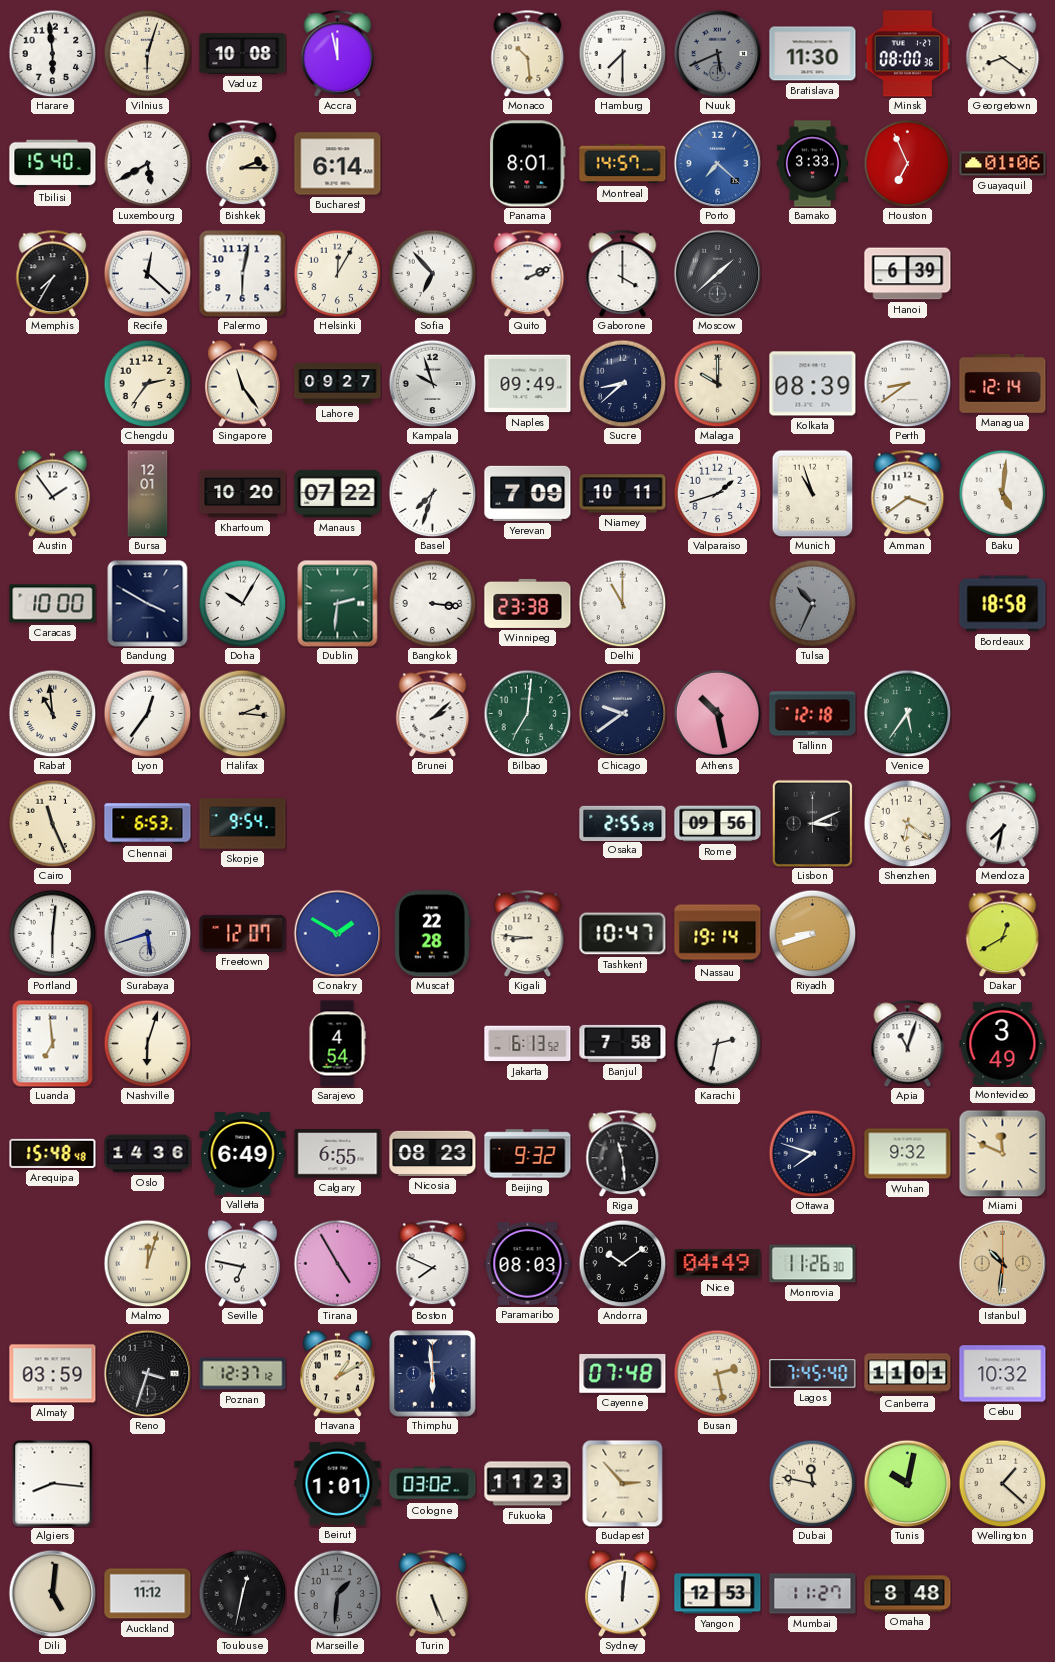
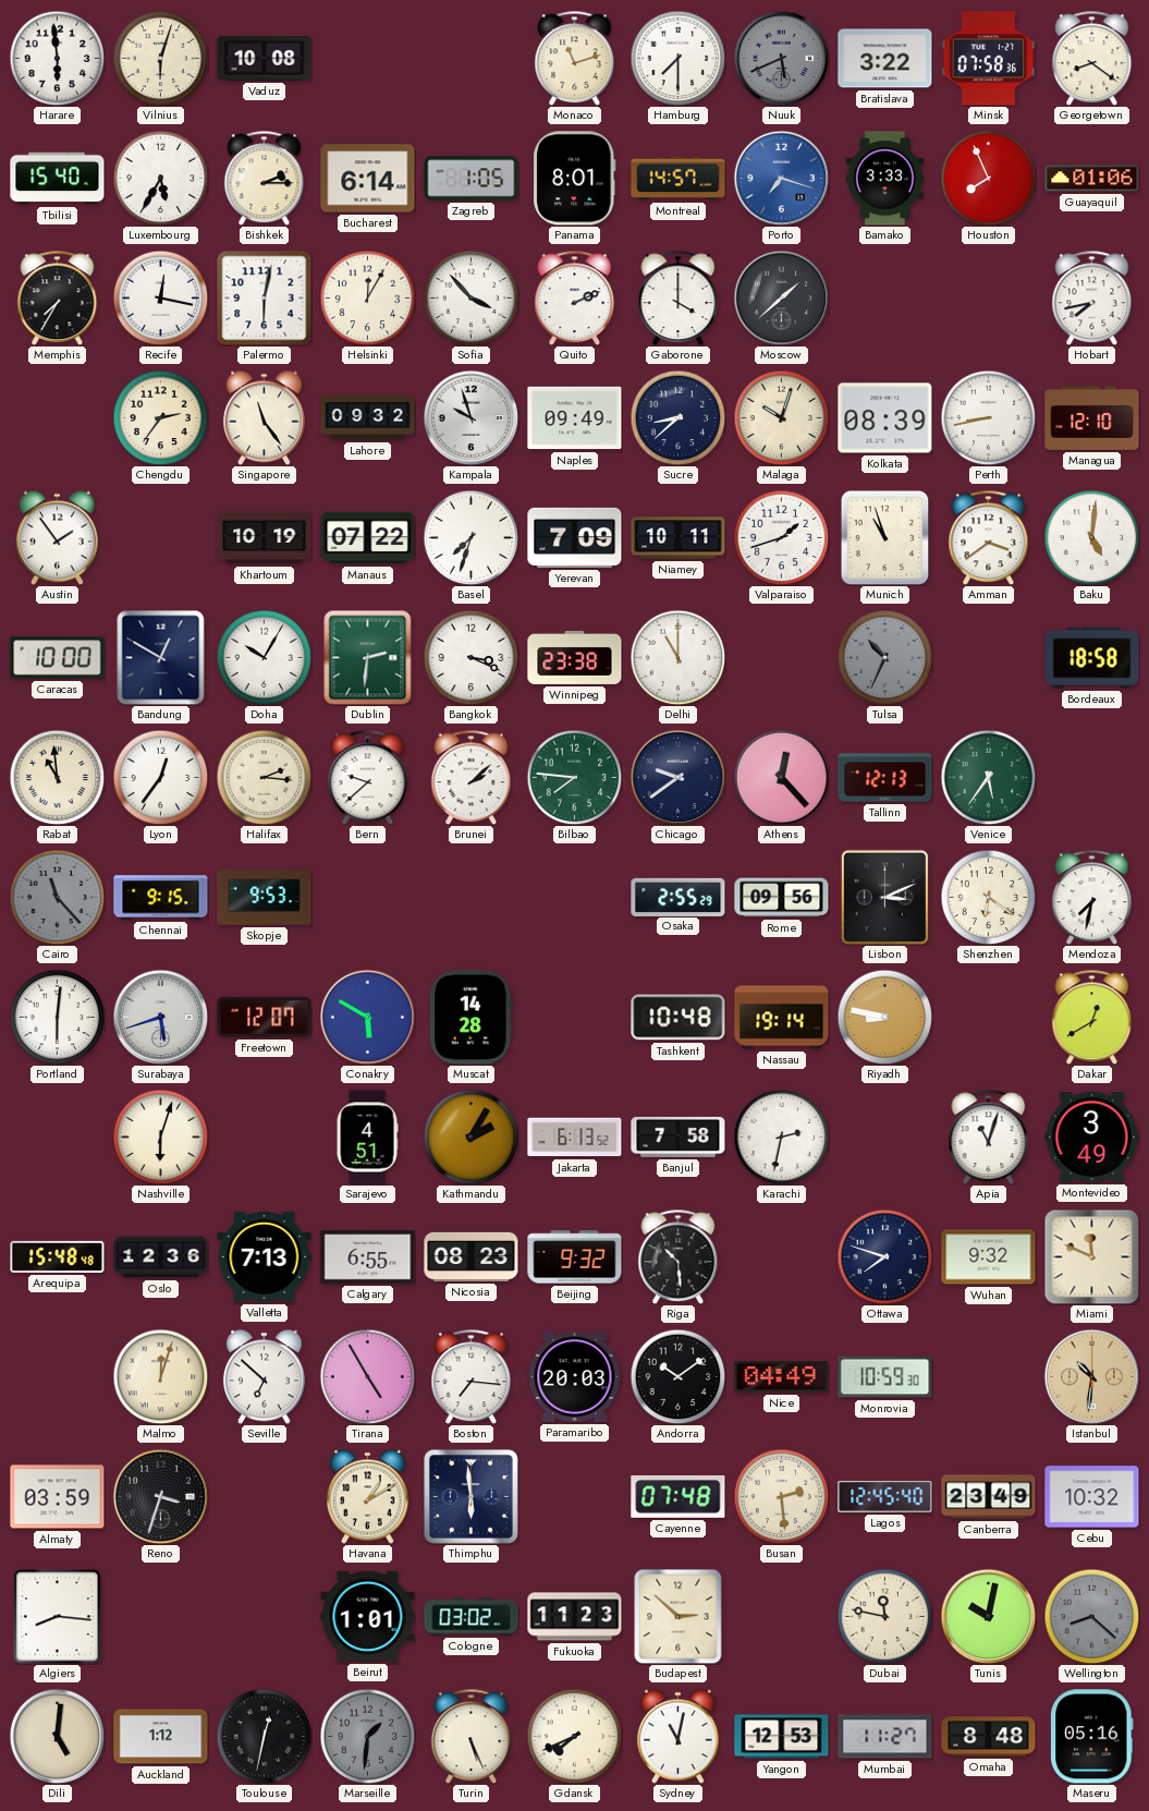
Accra: 11:58 -> none (338, 53)
Monaco: 10:29 -> 11:12 (575, 58)
Bratislava: 11:30 -> 3:22 (885, 59)
Minsk: 08:00 -> 07:58 (989, 59)
Luxembourg: 5:40 -> 5:35 (160, 178)
Zagreb: none -> 1:05 (472, 179)
Porto: 7:22 -> 7:18 (781, 178)
Houston: 6:56 -> 7:56 (988, 178)
Recife: 12:22 -> 12:17 (160, 297)
Sofia: 6:53 -> 3:53 (470, 297)
Hanoi: 6:39 -> none (908, 274)
Hobart: none -> 7:43 (1092, 297)
Lahore: 09:27 -> 09:32 (368, 418)
Malaga: 10:00 -> 10:03 (781, 417)
Perth: 8:39 -> 8:43 (988, 417)
Managua: 12:14 -> 12:10 (1092, 418)
Bursa: 12:01 -> none (148, 494)
Khartoum: 10:20 -> 10:19 (265, 538)
Bandung: 3:50 -> 12:50 (161, 657)
Bangkok: 3:16 -> 3:19 (470, 657)
Bern: none -> 9:38 (368, 777)
Bilbao: 7:01 -> 7:46 (574, 777)
Athens: 10:28 -> 12:23 (781, 777)
Tallinn: 12:18 -> 12:13 (885, 778)
Cairo: 11:26 -> 11:23 (57, 897)
Cairo dial: cream -> grey (57, 897)
Chennai: 6:53 -> 9:15 (161, 898)
Skopje: 9:54 -> 9:53 (265, 898)
Conakry: 1:50 -> 5:50 (367, 1017)
Muscat: 22:28 -> 14:28 (472, 1018)
Kigali: 8:46 -> none (528, 933)
Tashkent: 10:47 -> 10:48 (679, 1018)
Riyadh: 8:42 -> 8:47 (884, 1017)
Luanda: 6:59 -> none (53, 1043)
Sarajevo: 4:54 -> 4:51 (367, 1138)
Kathmandu: none -> 2:05 (470, 1137)
Oslo: 14:36 -> 12:36 (161, 1257)
Valletta: 6:49 -> 7:13 (265, 1257)
Riga: 11:29 -> 10:29 (679, 1256)
Seville: 6:47 -> 6:52 (264, 1376)
Boston: 7:49 -> 7:16 (472, 1376)
Paramaribo: 08:03 -> 20:03 (575, 1376)
Monrovia: 11:26 -> 10:59 (885, 1377)
Poznan: 12:37 -> none (243, 1374)
Busan: 2:28 -> 2:29 (781, 1496)
Lagos: 7:45 -> 12:45 (885, 1497)
Canberra: 11:01 -> 23:49 (989, 1497)
Budapest: 2:53 -> 2:52 (679, 1616)
Wellington: 1:22 -> 8:22 (1091, 1616)
Wellington dial: cream -> grey (1091, 1616)
Auckland: 11:12 -> 1:12 (161, 1737)
Gdansk: none -> 7:41 (574, 1736)
Sydney: 12:01 -> 11:02 (677, 1736)
Maseru: none -> 05:16 (1092, 1737)
